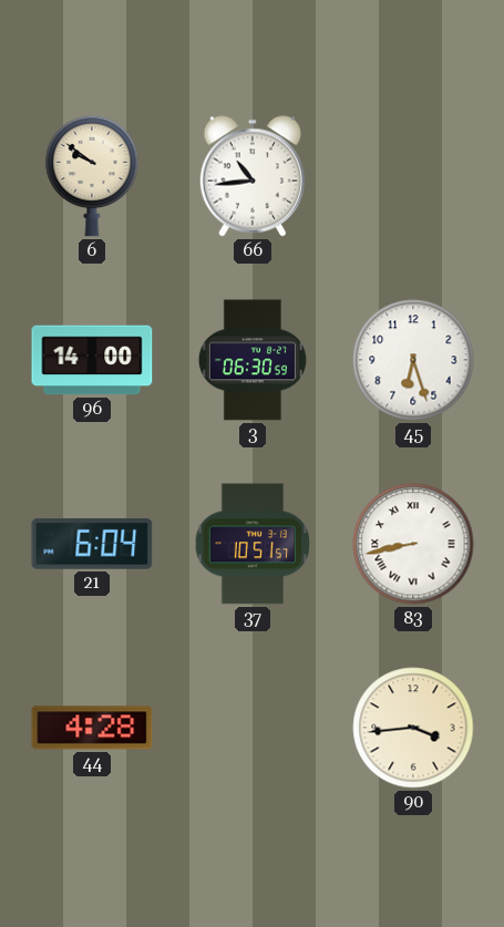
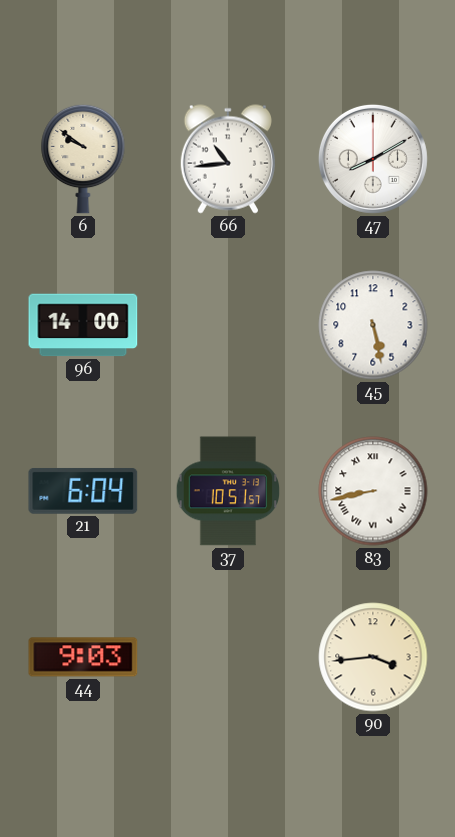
47: none -> 8:10 (373, 159)
3: 06:30 -> none (253, 360)
45: 6:27 -> 5:28 (373, 325)
44: 4:28 -> 9:03 (83, 657)
